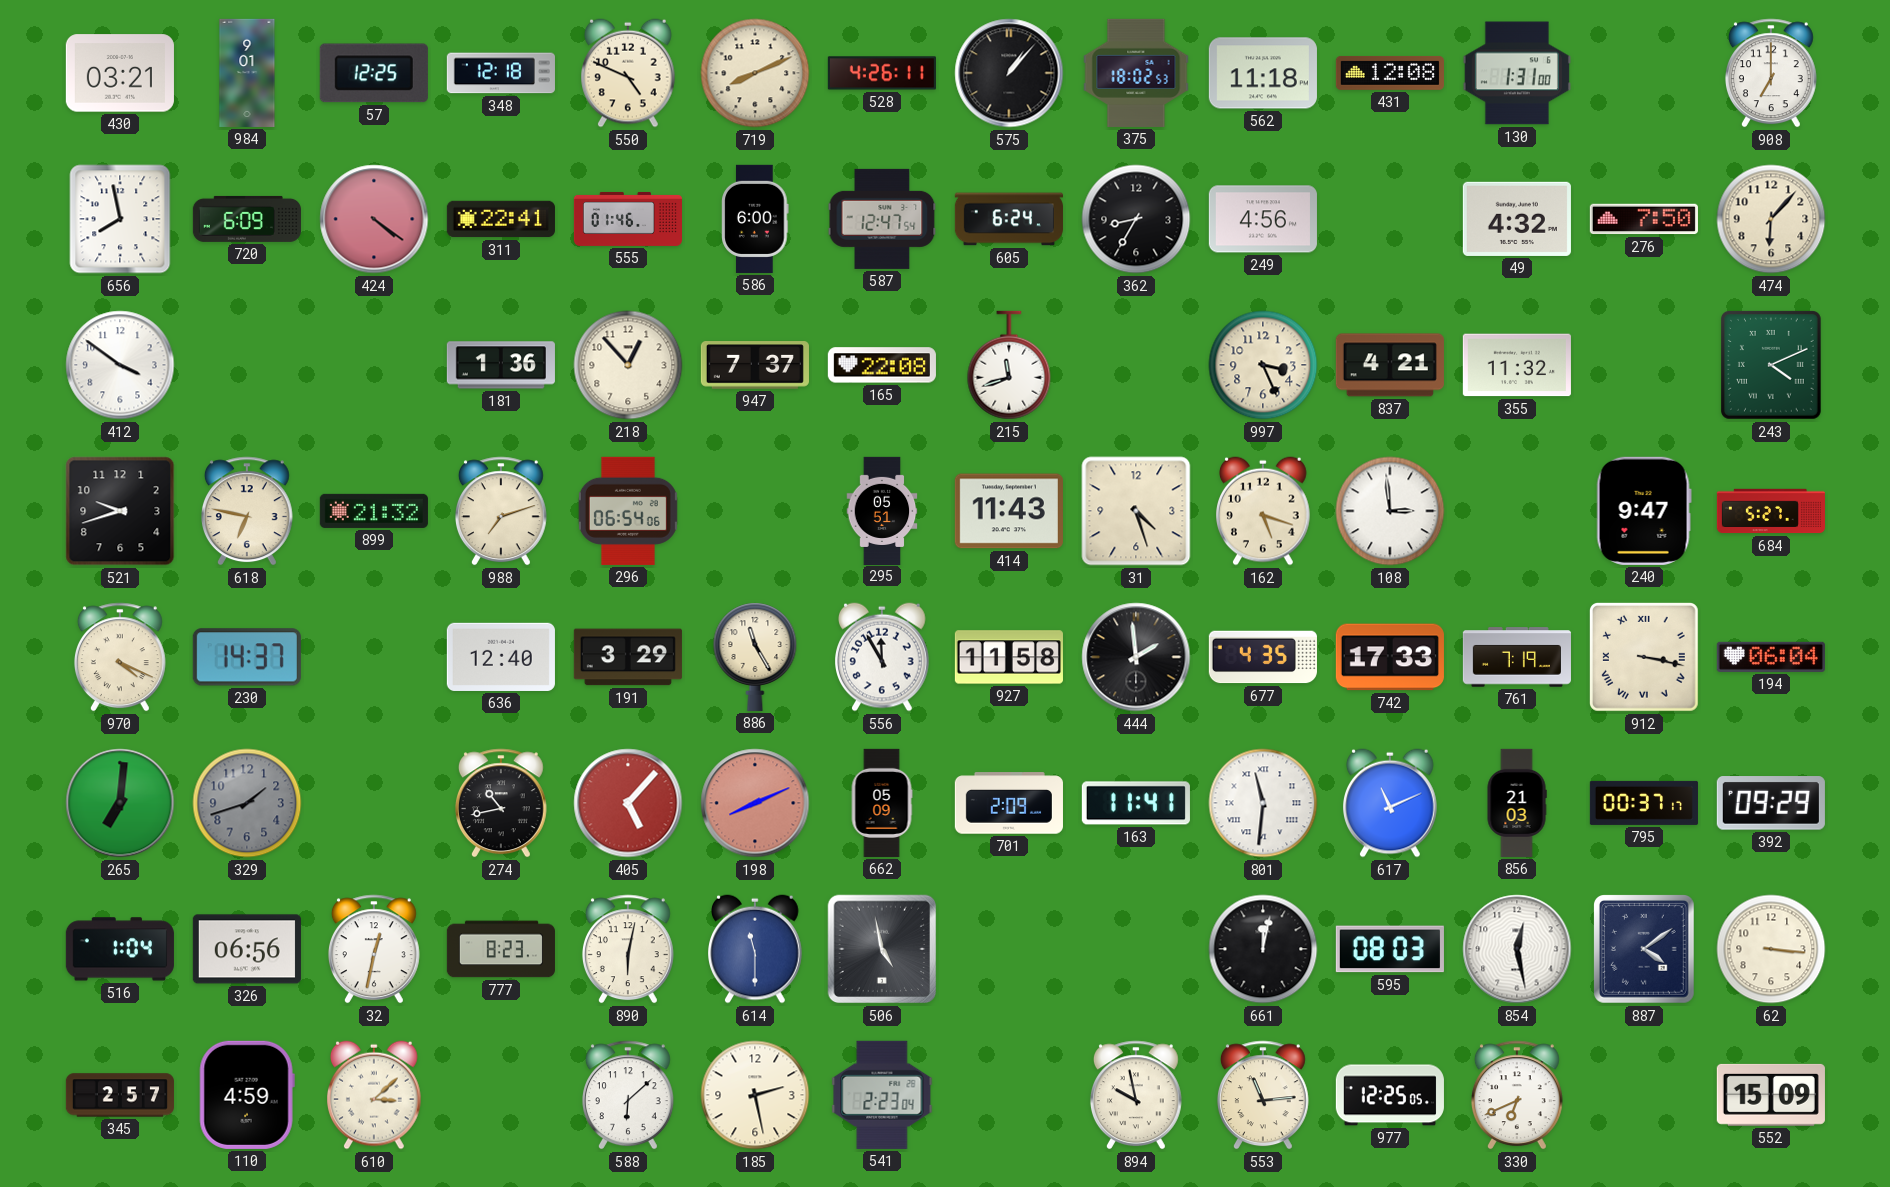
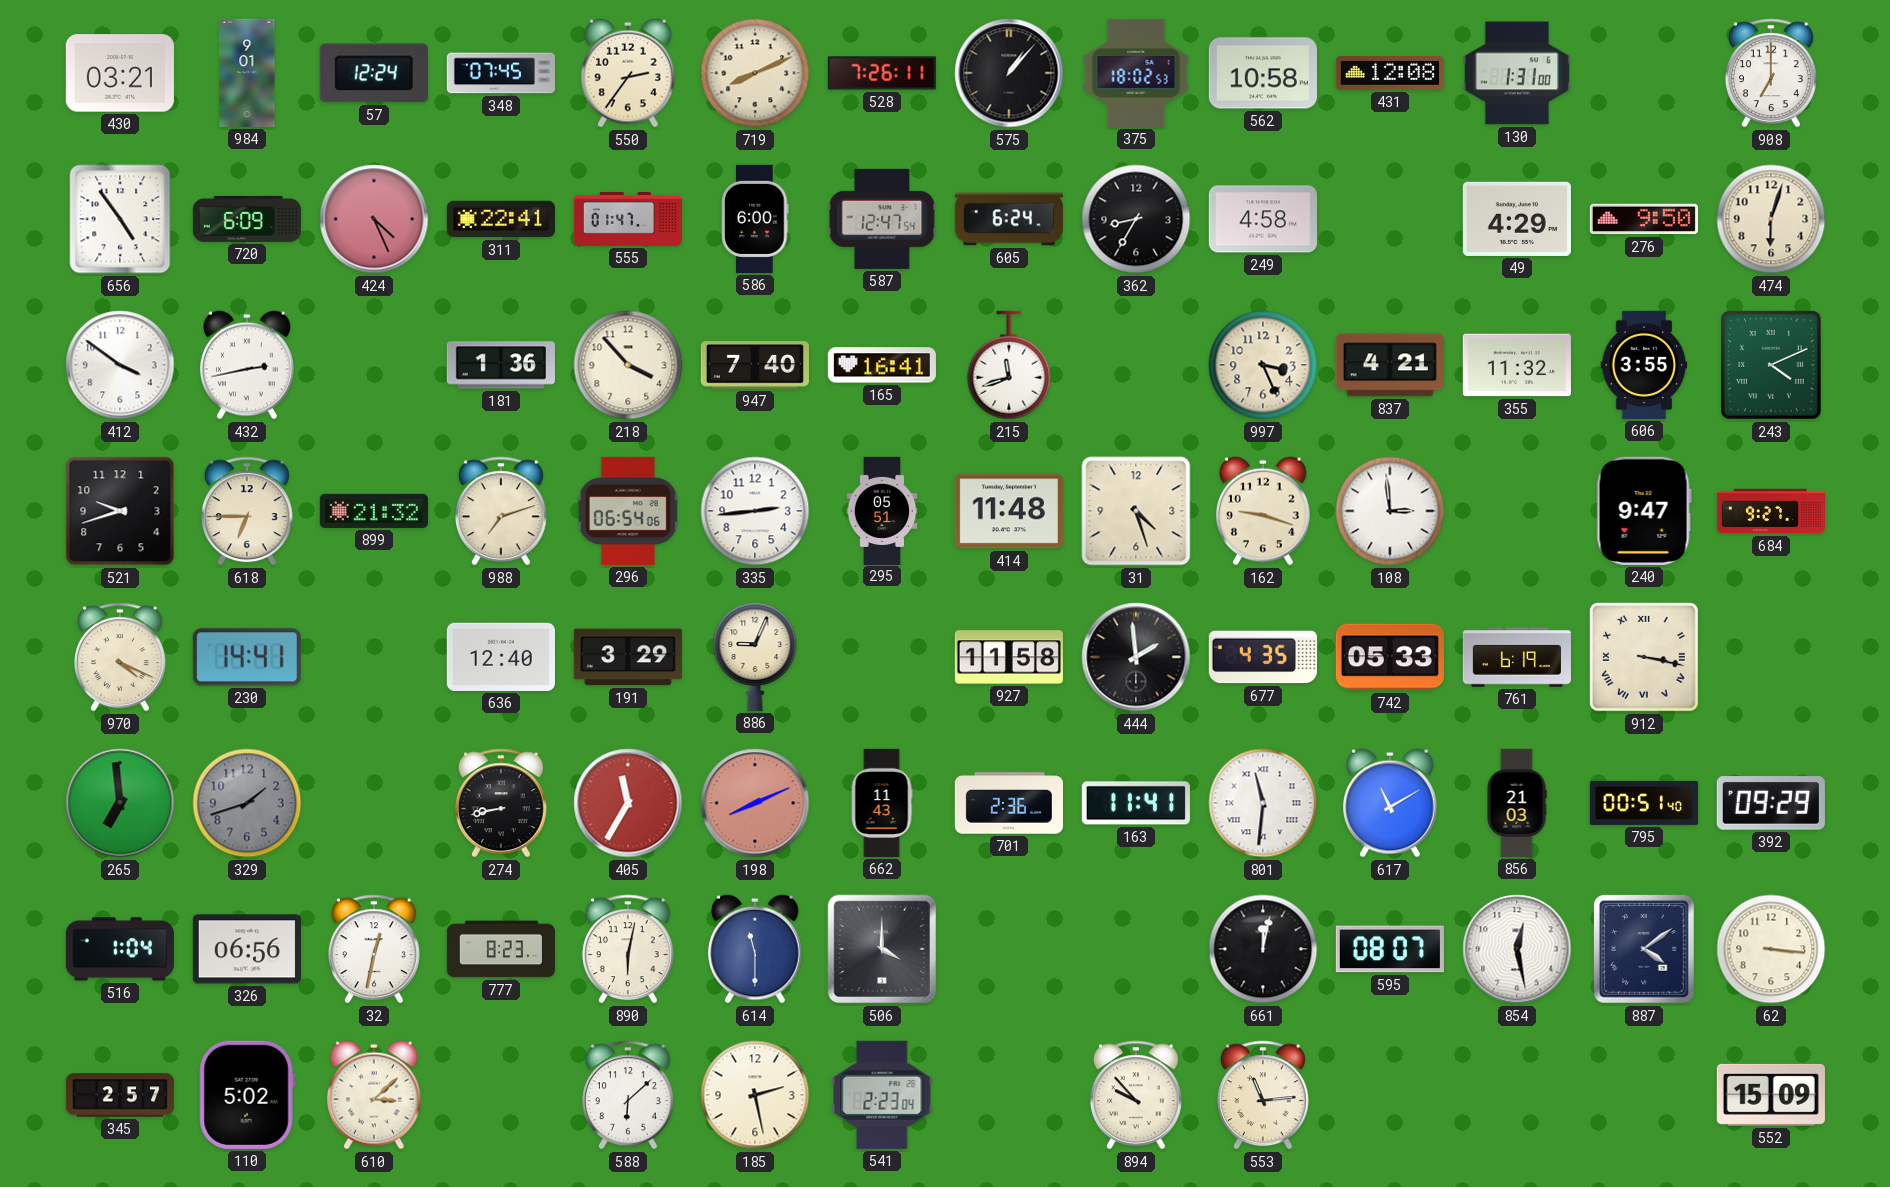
57: 12:25 -> 12:24 (374, 73)
348: 12:18 -> 07:45 (501, 73)
550: 4:49 -> 2:36 (629, 73)
528: 4:26 -> 7:26 (882, 73)
562: 11:18 -> 10:58 (1263, 73)
656: 7:58 -> 4:54 (120, 219)
424: 4:21 -> 4:26 (374, 219)
555: 01:46 -> 01:47 (627, 219)
249: 4:56 -> 4:58 (1263, 219)
49: 4:32 -> 4:29 (1517, 219)
276: 7:50 -> 9:50 (1644, 219)
474: 6:07 -> 6:03 (1771, 219)
432: none -> 2:43 (248, 365)
218: 12:53 -> 3:53 (628, 365)
947: 7:37 -> 7:40 (755, 365)
165: 22:08 -> 16:41 (882, 365)
606: none -> 3:55 (1644, 365)
618: 6:47 -> 6:45 (247, 511)
335: none -> 2:44 (755, 511)
414: 11:43 -> 11:48 (1009, 511)
162: 5:18 -> 9:18 (1264, 511)
684: 5:27 -> 9:27 (1770, 511)
230: 14:37 -> 14:41 (247, 657)
886: 11:25 -> 9:04 (755, 657)
556: 11:55 -> none (883, 657)
742: 17:33 -> 05:33 (1390, 657)
761: 7:19 -> 6:19 (1517, 657)
194: 06:04 -> none (1771, 657)
265: 7:01 -> 6:59 (120, 803)
274: 10:43 -> 8:43 (501, 803)
405: 5:07 -> 11:35 (628, 803)
662: 05:09 -> 11:43 (882, 803)
701: 2:09 -> 2:36 (1009, 803)
617: 11:11 -> 11:10 (1391, 803)
795: 00:37 -> 00:51 (1644, 803)
506: 4:58 -> 4:00 (882, 949)
595: 08:03 -> 08:07 (1390, 949)
110: 4:59 -> 5:02 (247, 1095)
894: 9:58 -> 9:53 (1136, 1095)
977: 12:25 -> none (1390, 1095)
330: 6:41 -> none (1517, 1095)
